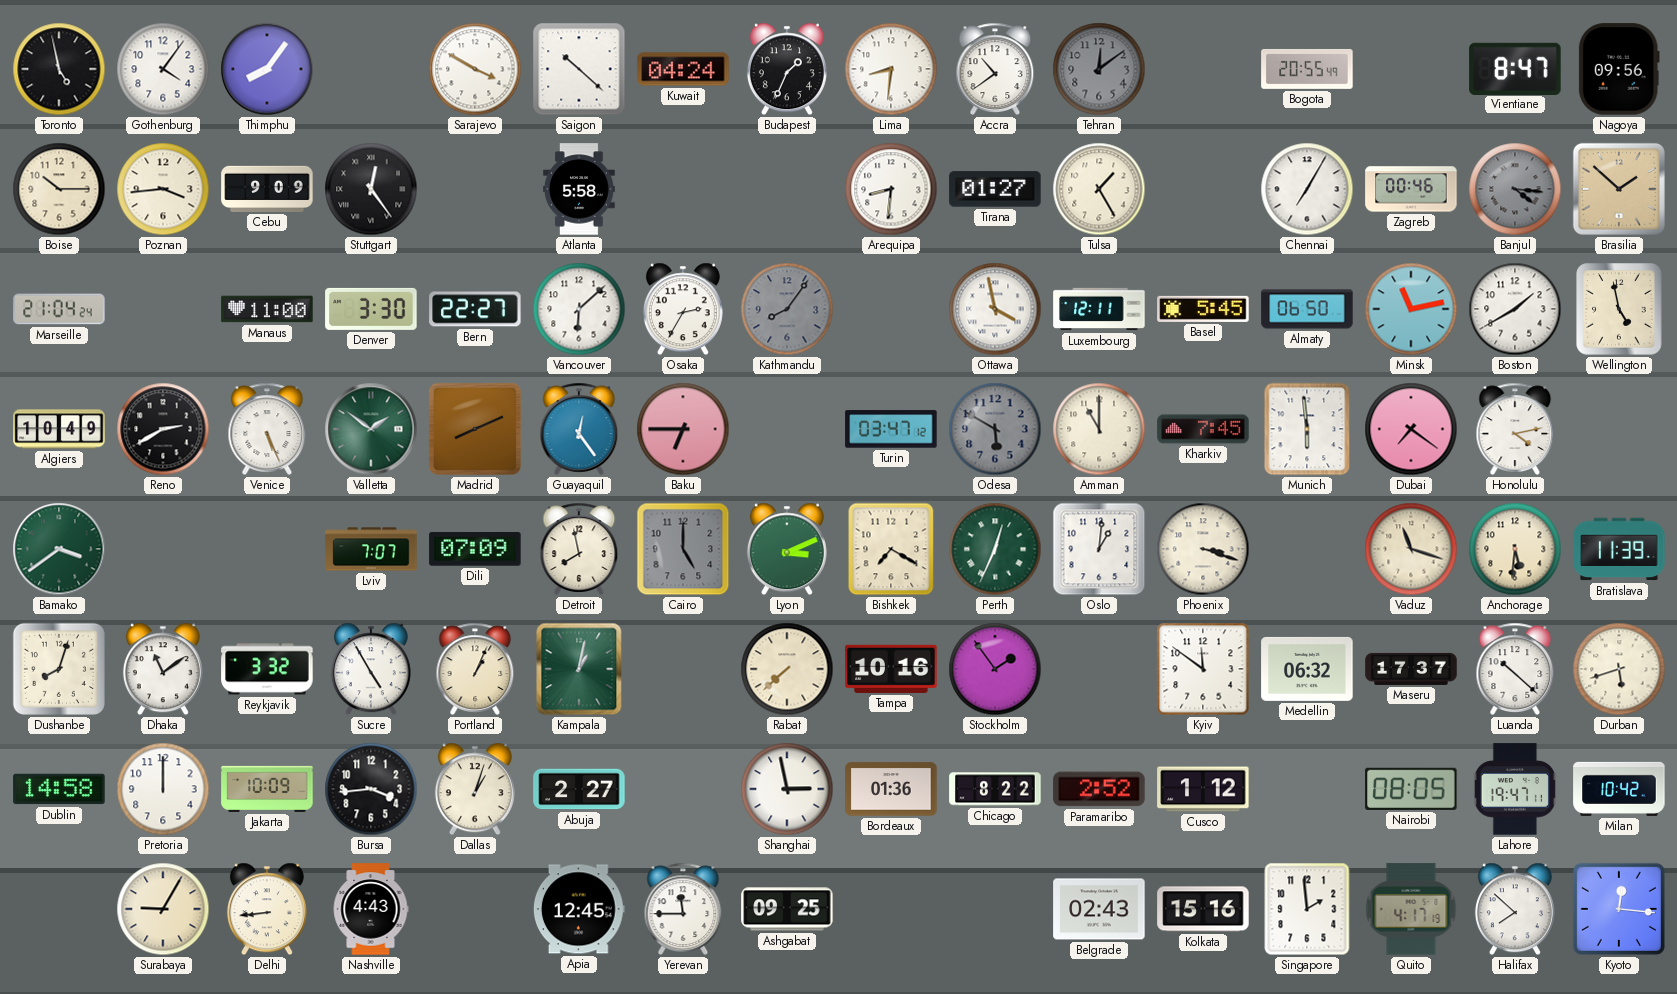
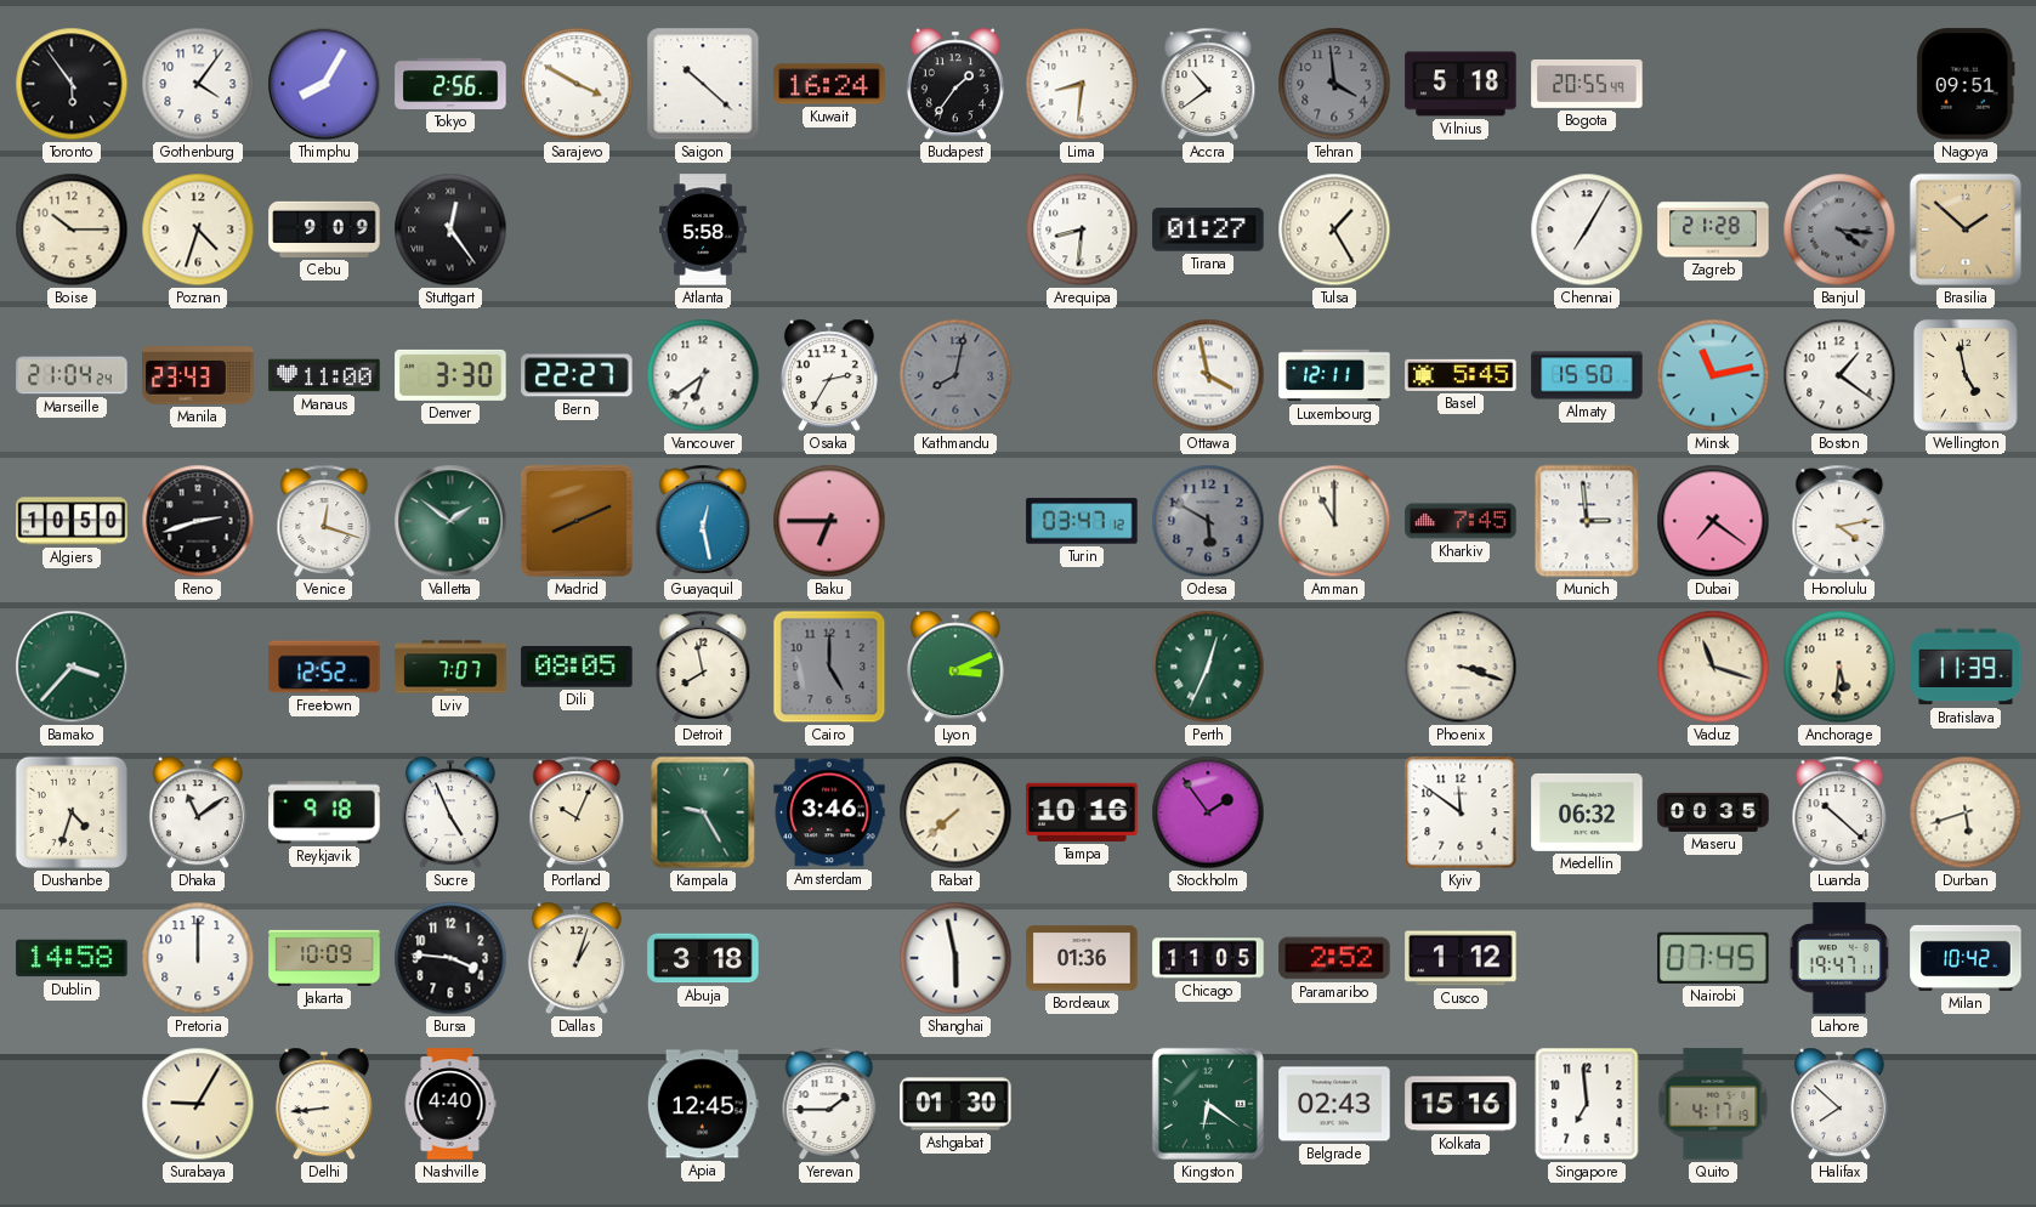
Toronto: 4:58 -> 5:54 (72, 84)
Thimphu: 8:06 -> 8:05 (324, 84)
Tokyo: none -> 2:56 (450, 84)
Kuwait: 04:24 -> 16:24 (829, 84)
Budapest: 1:34 -> 1:36 (955, 84)
Tehran: 12:09 -> 3:59 (1334, 84)
Vilnius: none -> 5:18 (1461, 84)
Vientiane: 8:47 -> none (1515, 68)
Nagoya: 09:56 -> 09:51 (1966, 84)
Poznan: 3:44 -> 4:33 (198, 229)
Zagreb: 00:46 -> 21:28 (1713, 229)
Manila: none -> 23:43 (198, 375)
Vancouver: 6:08 -> 6:39 (703, 375)
Kathmandu: 8:06 -> 8:02 (955, 375)
Almaty: 06:50 -> 15:50 (1587, 375)
Boston: 1:40 -> 1:21 (1839, 375)
Algiers: 10:49 -> 10:50 (72, 521)
Reno: 2:40 -> 2:42 (198, 521)
Venice: 5:26 -> 12:18 (324, 521)
Guayaquil: 12:24 -> 12:28 (703, 521)
Munich: 5:59 -> 2:59 (1587, 521)
Bamako: 3:39 -> 3:37 (72, 667)
Freetown: none -> 12:52 (324, 667)
Dili: 07:09 -> 08:05 (577, 668)
Bishkek: 7:20 -> none (891, 549)
Oslo: 1:01 -> none (1099, 549)
Dushanbe: 8:03 -> 4:33 (72, 812)
Reykjavik: 3:32 -> 9:18 (324, 812)
Sucre: 4:55 -> 4:56 (450, 812)
Portland: 1:04 -> 10:04 (577, 812)
Kampala: 1:02 -> 9:25 (703, 812)
Amsterdam: none -> 3:46 (829, 812)
Maseru: 17:37 -> 00:35 (1713, 812)
Bursa: 3:44 -> 3:46 (450, 958)
Abuja: 2:27 -> 3:18 (703, 958)
Shanghai: 2:58 -> 5:58 (955, 958)
Chicago: 8:22 -> 11:05 (1208, 958)
Nairobi: 08:05 -> 07:45 (1713, 958)
Nashville: 4:43 -> 4:40 (450, 1104)
Yerevan: 11:45 -> 1:45 (829, 1104)
Ashgabat: 09:25 -> 01:30 (955, 1104)
Kingston: none -> 6:21 (1208, 1104)
Singapore: 1:59 -> 6:59 (1587, 1104)
Kyoto: 12:16 -> none (1619, 909)
